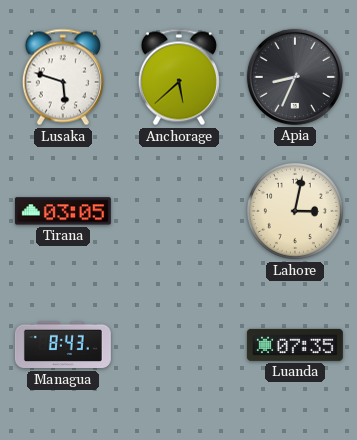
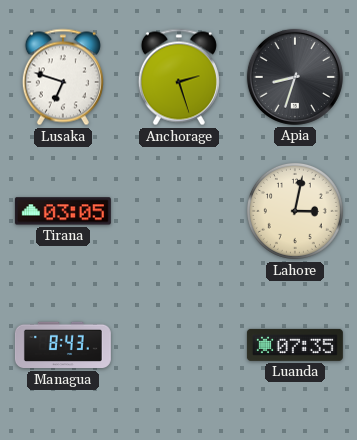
Lusaka: 5:48 -> 6:48 (63, 77)
Anchorage: 5:38 -> 2:27 (179, 77)
Apia: 8:34 -> 8:33 (295, 77)
